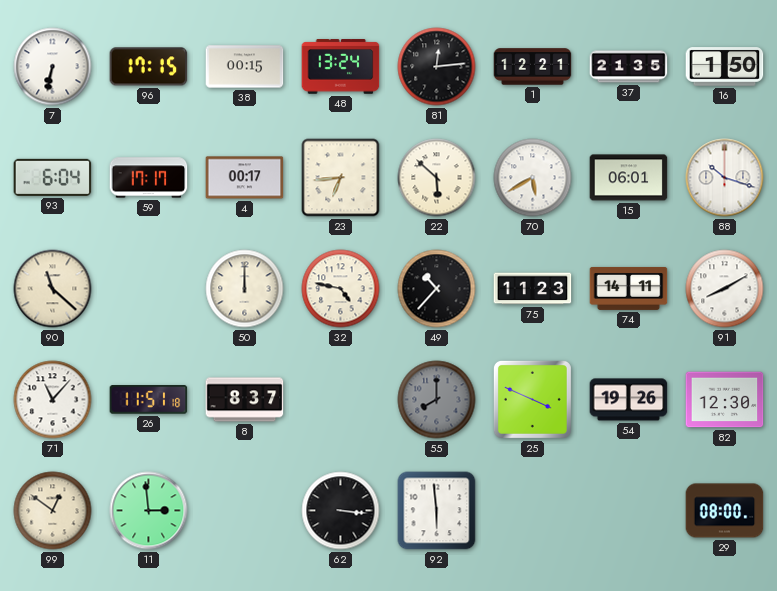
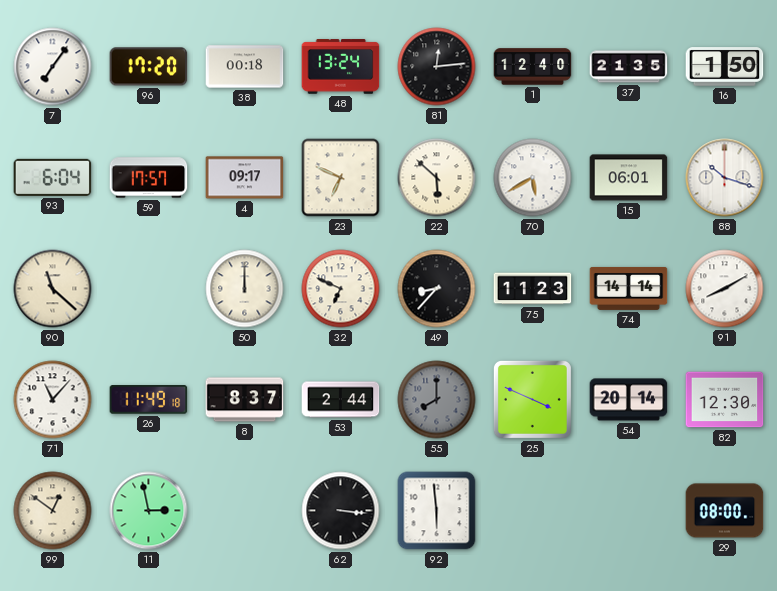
7: 6:32 -> 7:06 (53, 67)
96: 17:15 -> 17:20 (149, 67)
38: 00:15 -> 00:18 (245, 67)
1: 12:21 -> 12:40 (533, 67)
59: 17:17 -> 17:57 (149, 178)
4: 00:17 -> 09:17 (245, 178)
23: 6:44 -> 6:49 (341, 178)
32: 4:47 -> 6:49 (341, 289)
49: 10:37 -> 8:37 (437, 289)
74: 14:11 -> 14:14 (629, 288)
26: 11:51 -> 11:49 (149, 400)
53: none -> 2:44 (341, 400)
54: 19:26 -> 20:14 (629, 400)
11: 2:59 -> 2:58 (149, 511)
